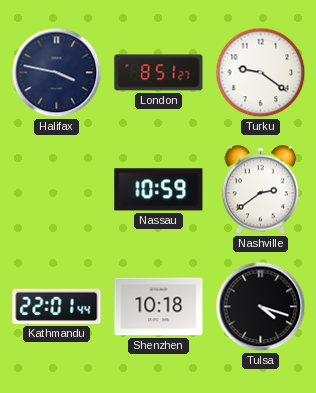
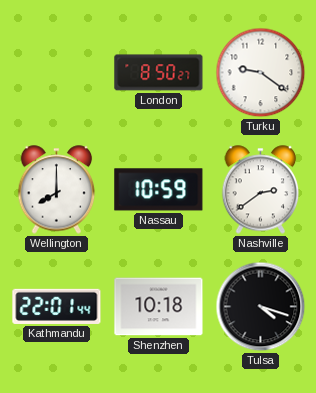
Halifax: 3:47 -> none (57, 73)
London: 8:51 -> 8:50 (159, 73)
Wellington: none -> 8:00 (57, 190)
